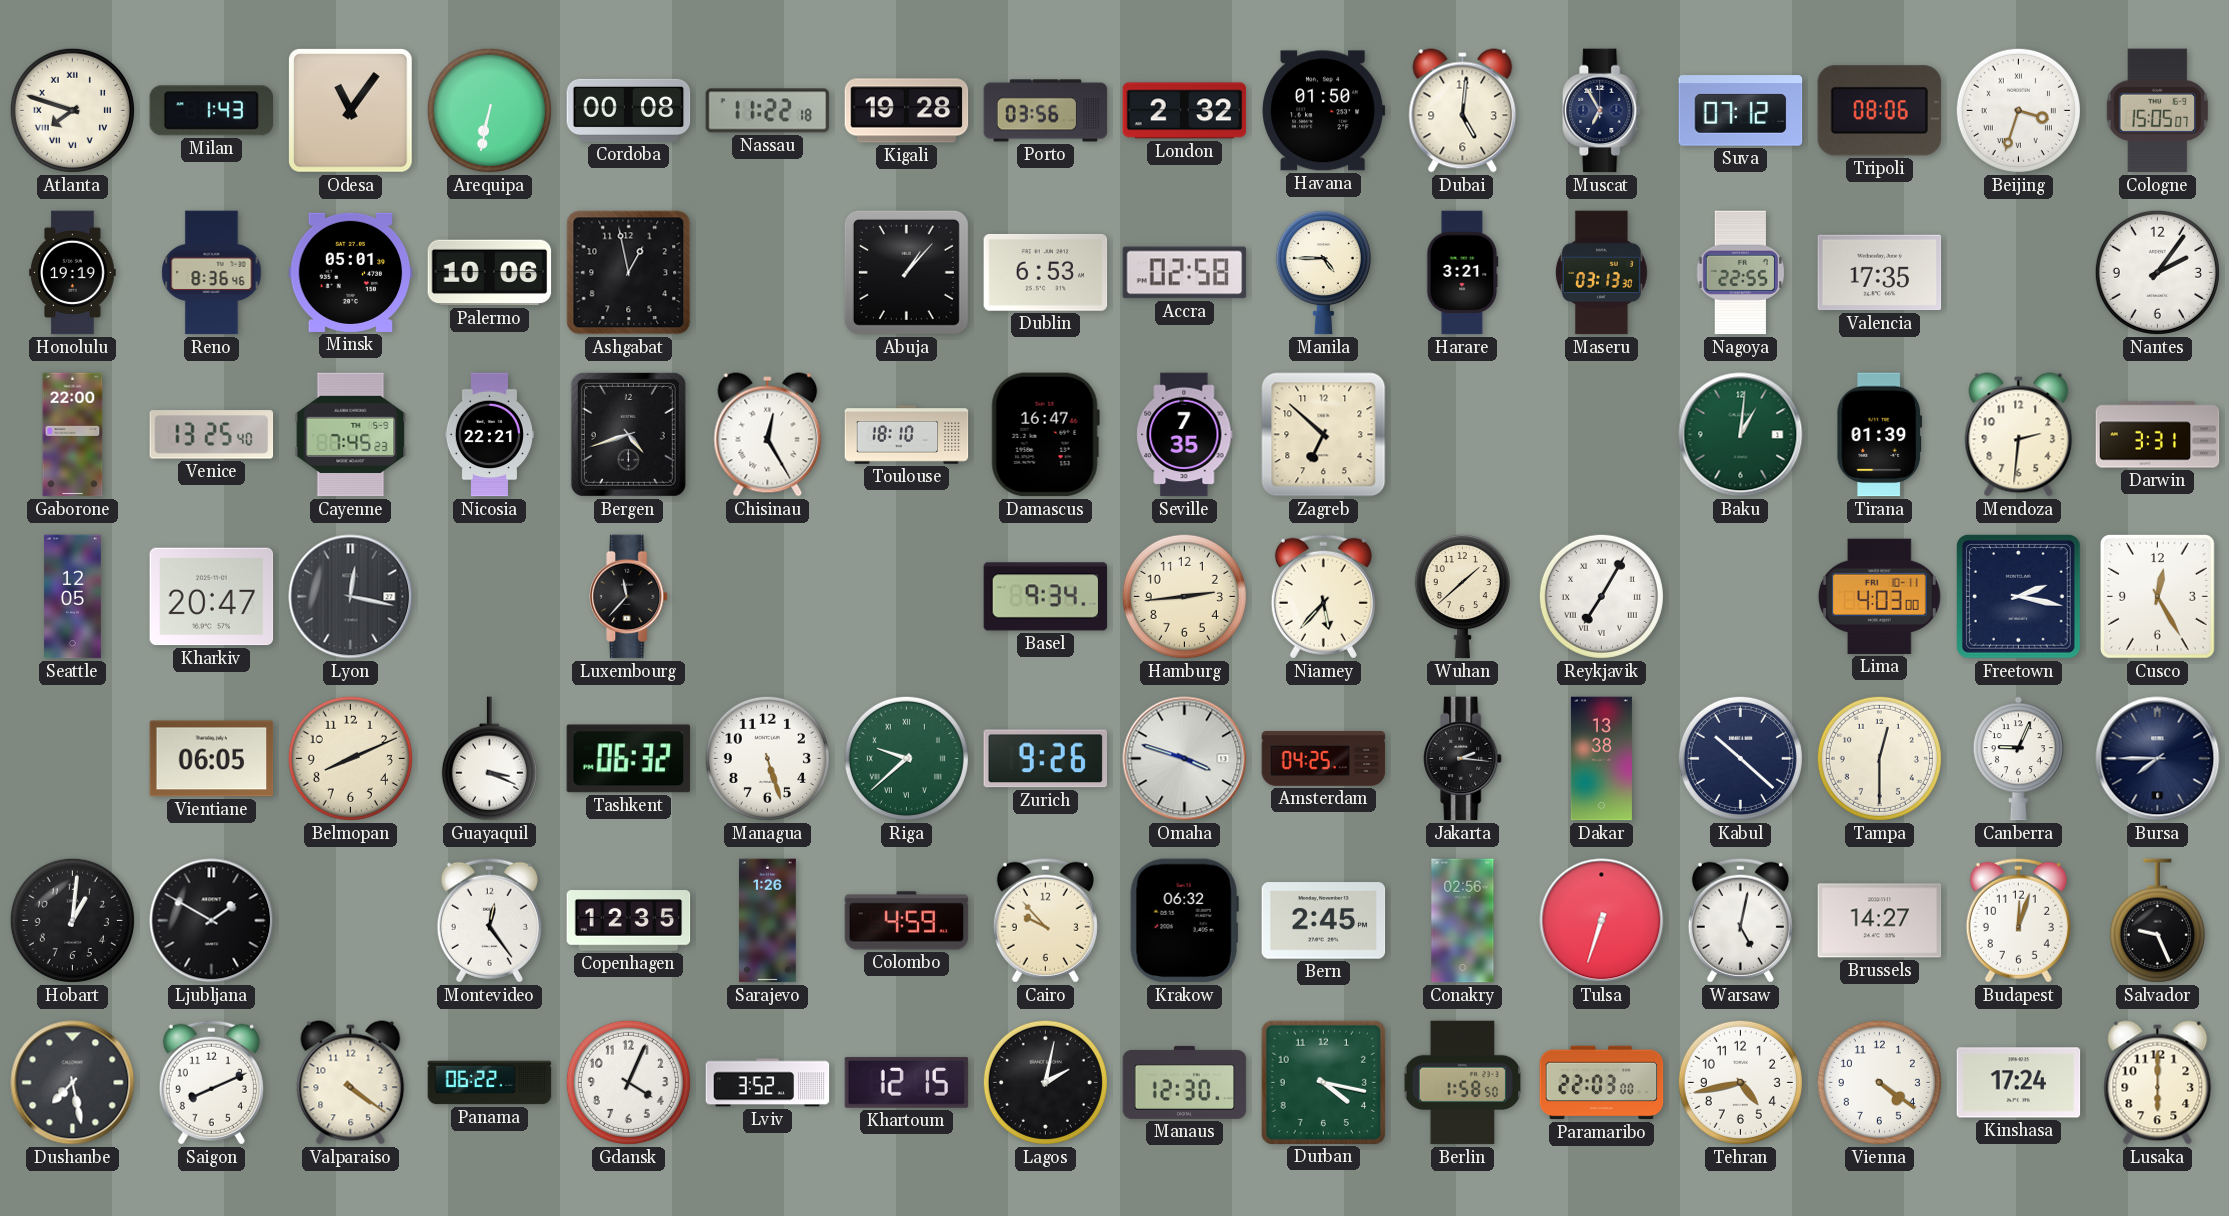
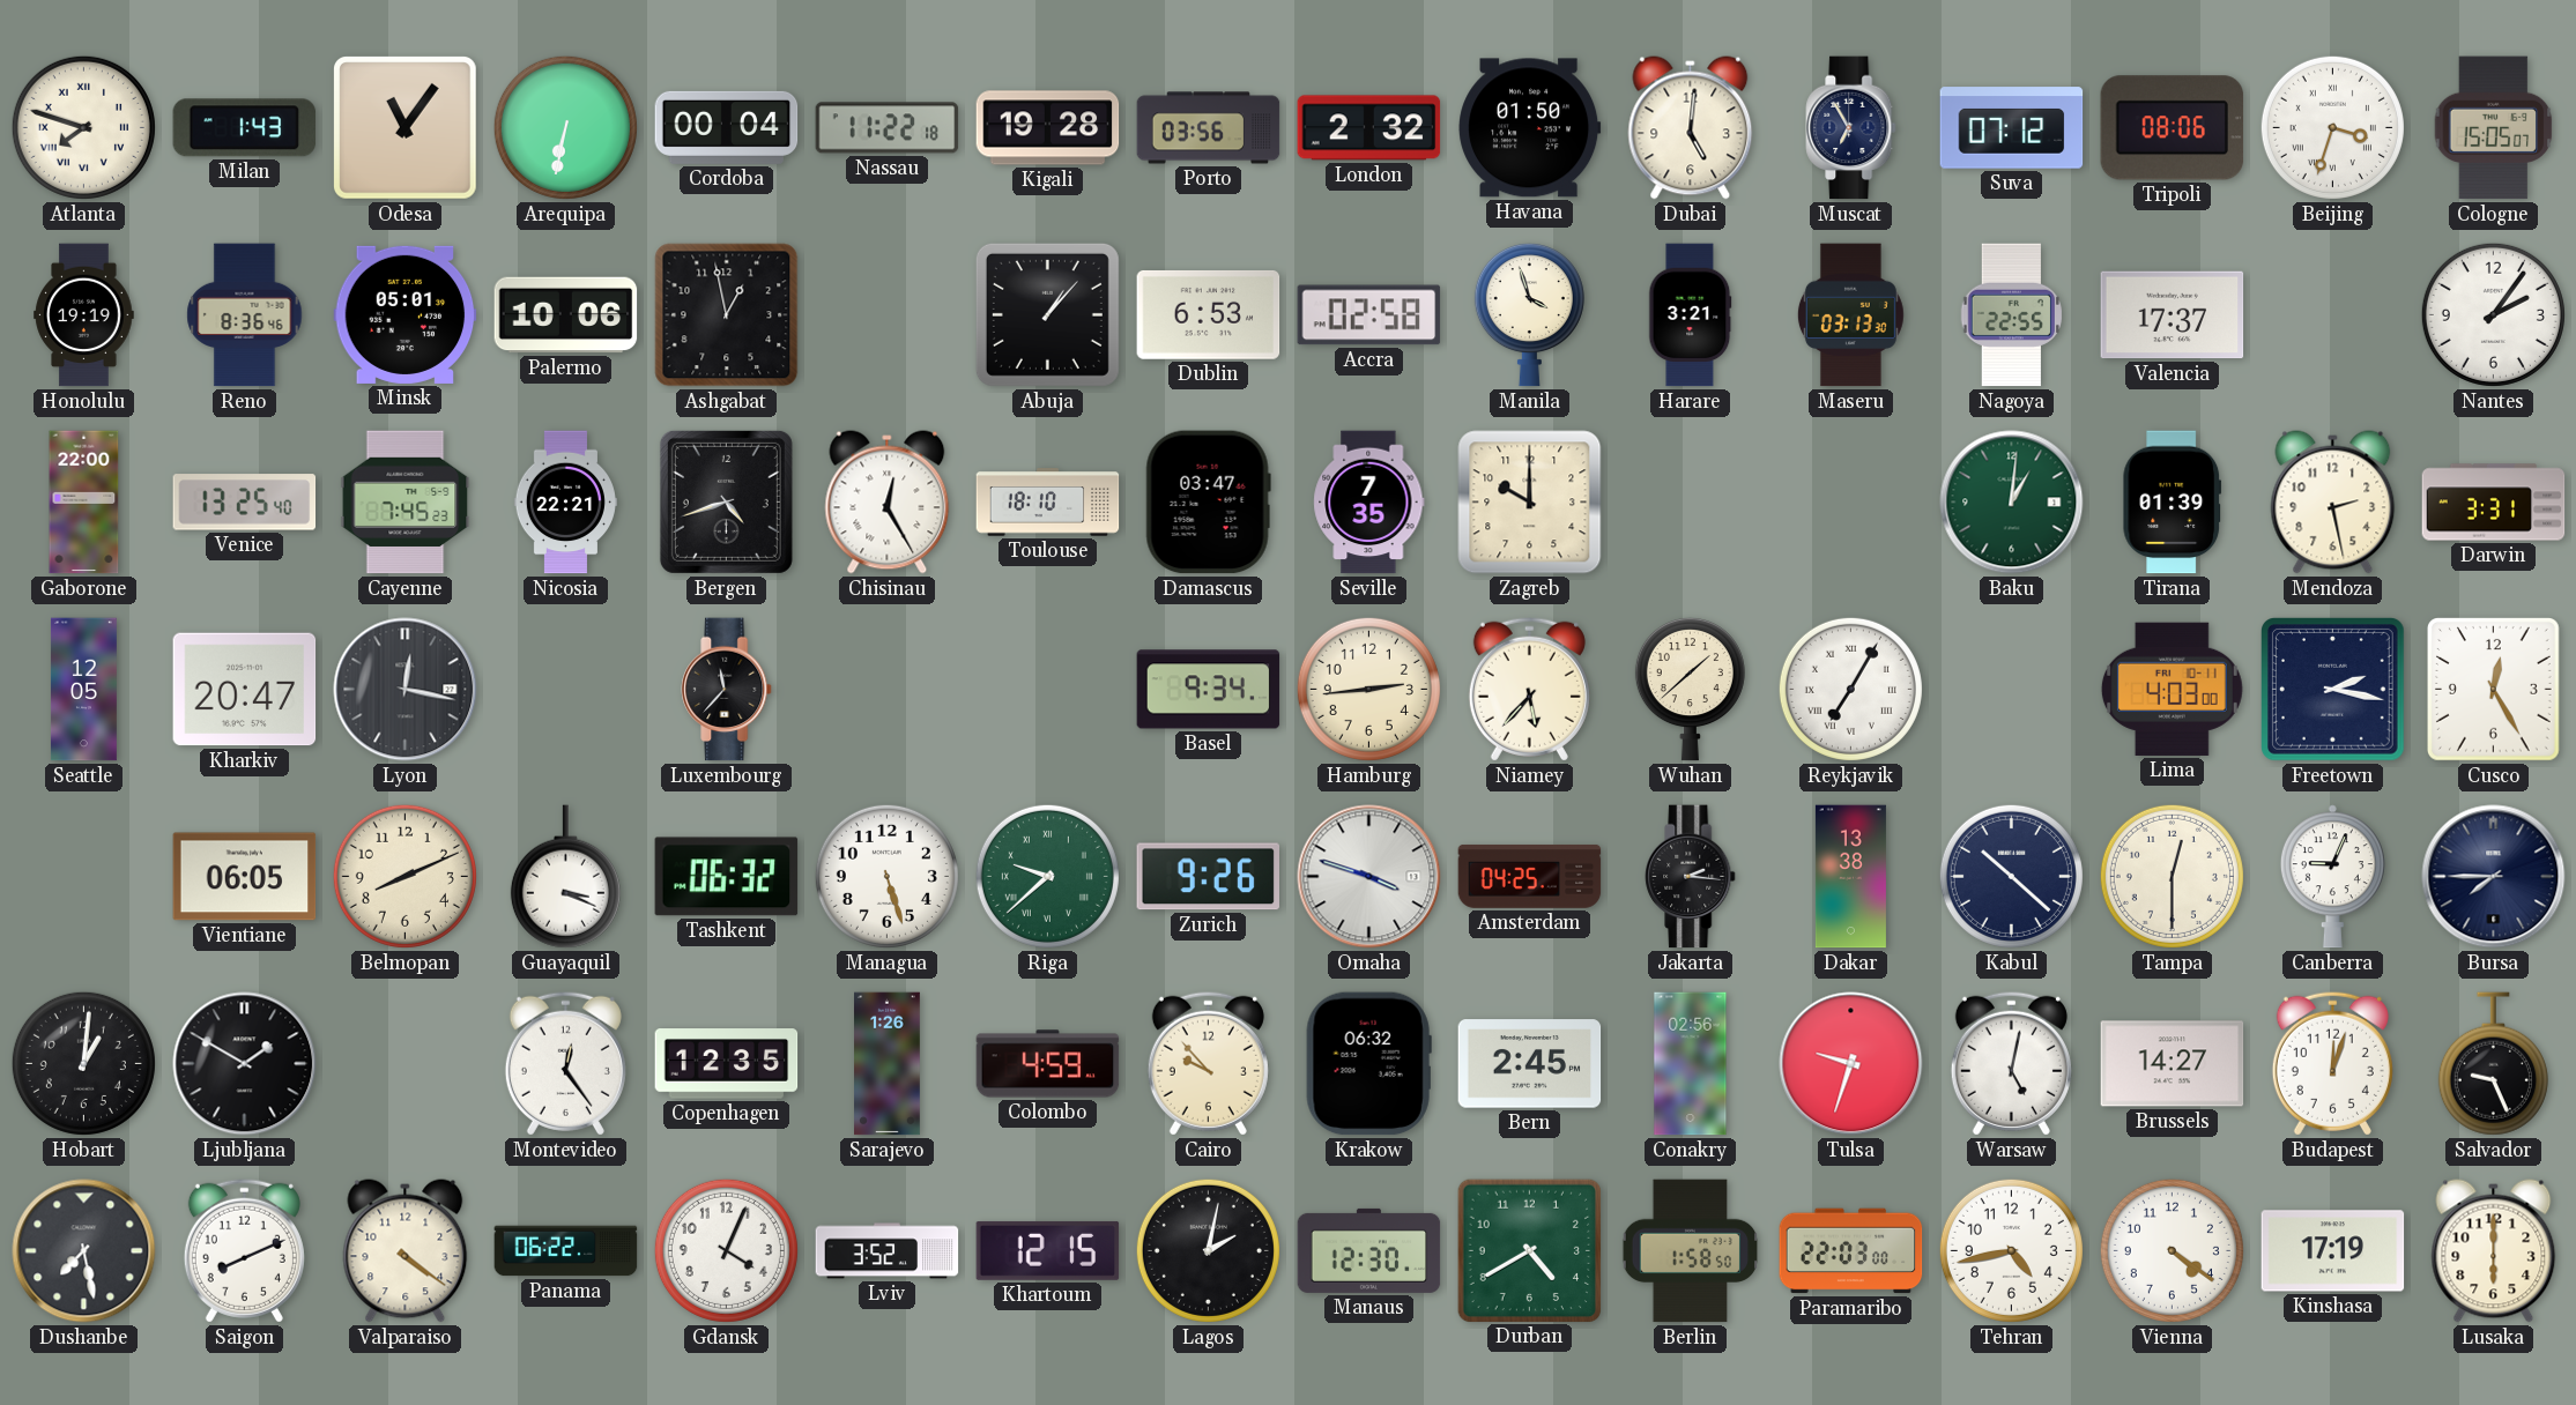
Cordoba: 00:08 -> 00:04 (727, 127)
Manila: 4:45 -> 3:57 (1529, 314)
Valencia: 17:35 -> 17:37 (2173, 315)
Damascus: 16:47 -> 03:47 (1208, 503)
Zagreb: 6:52 -> 10:00 (1530, 503)
Mendoza: 2:31 -> 2:28 (2333, 503)
Tulsa: 6:33 -> 9:33 (1851, 1064)
Durban: 4:17 -> 4:40 (1529, 1250)
Kinshasa: 17:24 -> 17:19 (2333, 1251)
